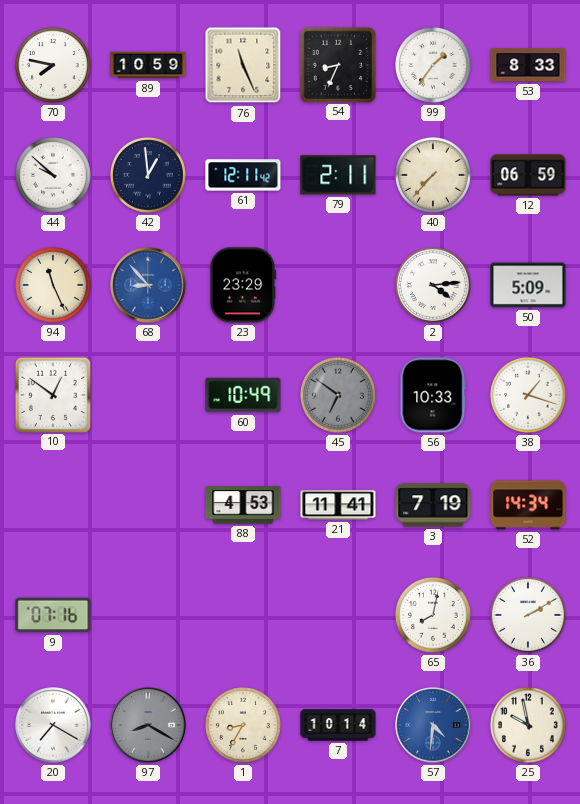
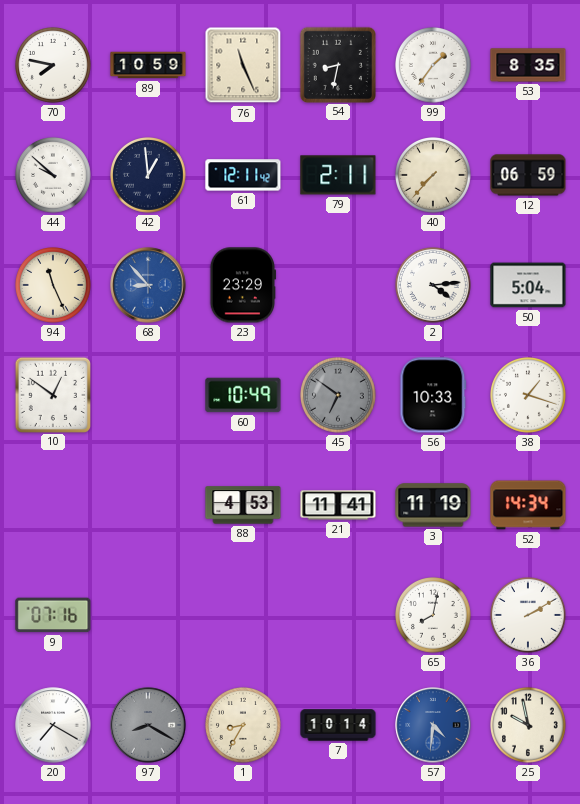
54: 8:34 -> 8:32 (337, 64)
53: 8:33 -> 8:35 (528, 65)
50: 5:09 -> 5:04 (528, 285)
3: 7:19 -> 11:19 (433, 505)
